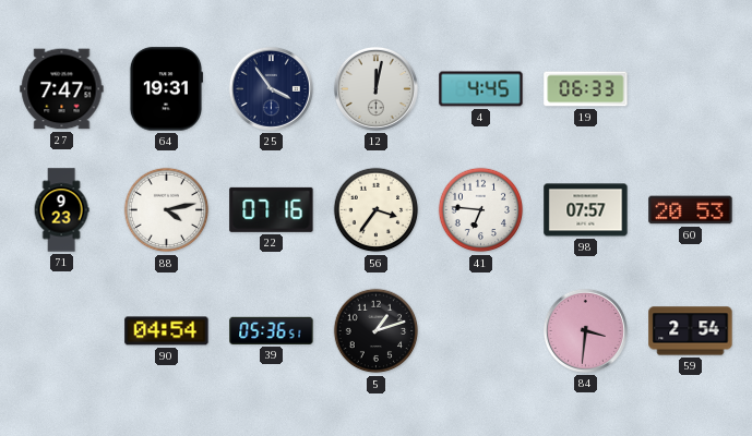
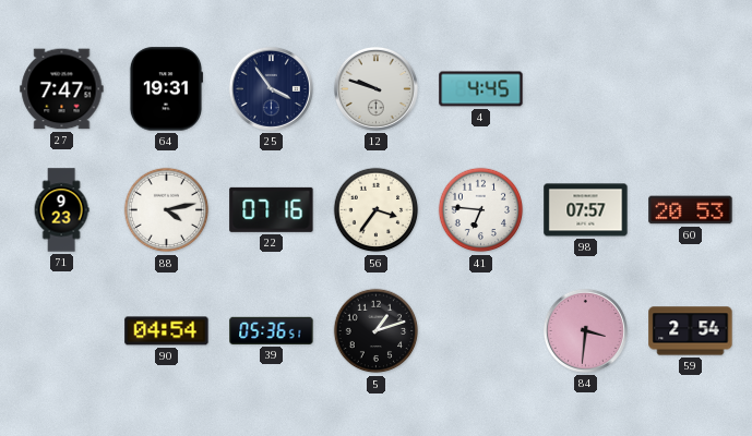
12: 12:02 -> 9:48 (375, 88)
19: 06:33 -> none (586, 89)
